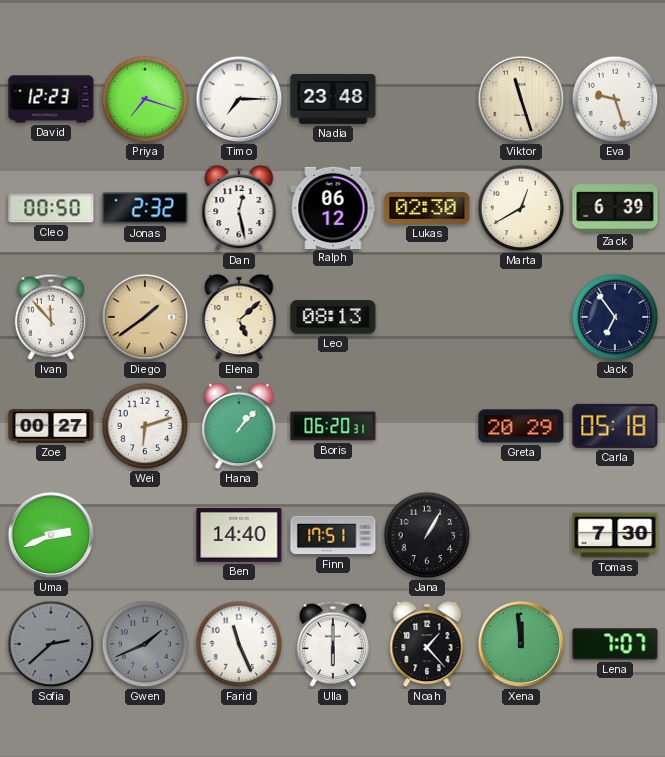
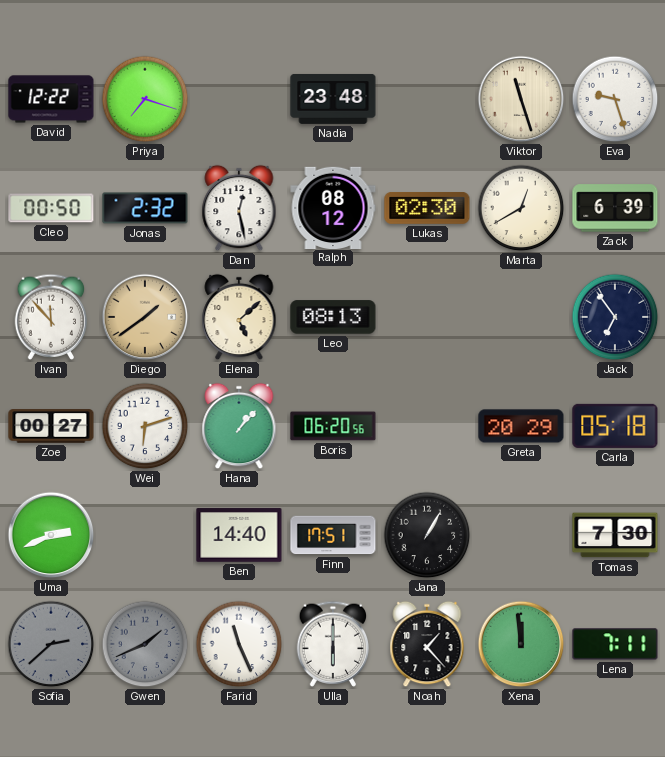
David: 12:23 -> 12:22 (51, 99)
Timo: 7:15 -> none (239, 99)
Ralph: 06:12 -> 08:12 (333, 207)
Boris: 06:20:31 -> 06:20:56 (333, 426)
Lena: 7:07 -> 7:11 (615, 644)
